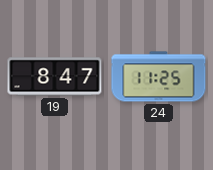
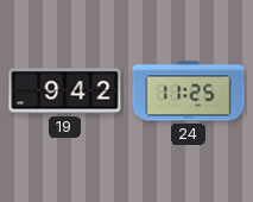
19: 8:47 -> 9:42 (65, 91)
